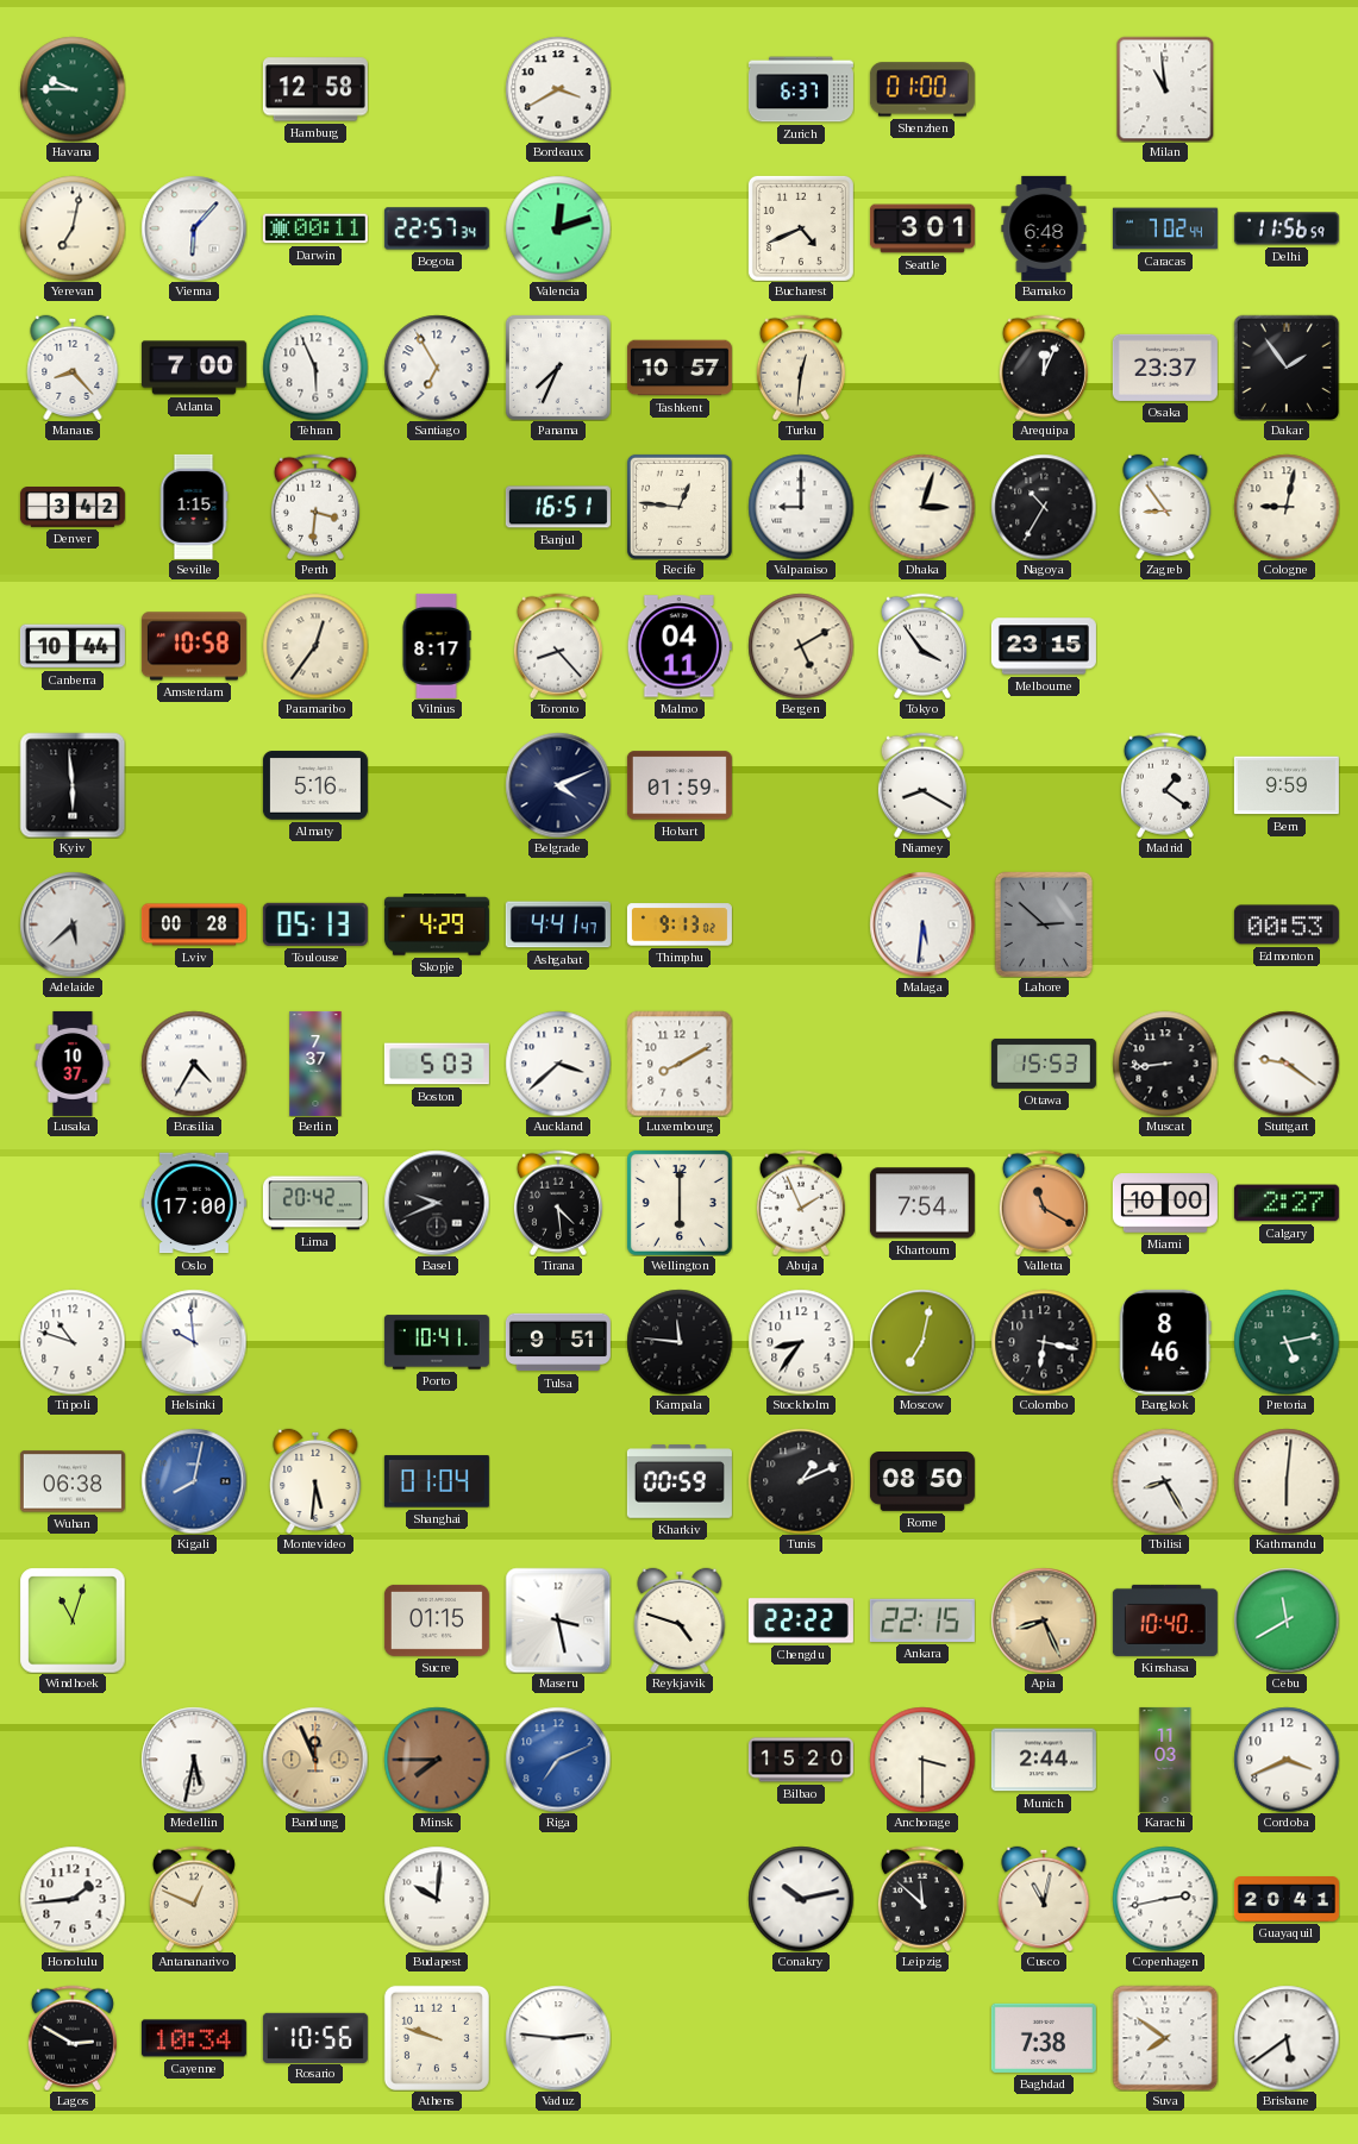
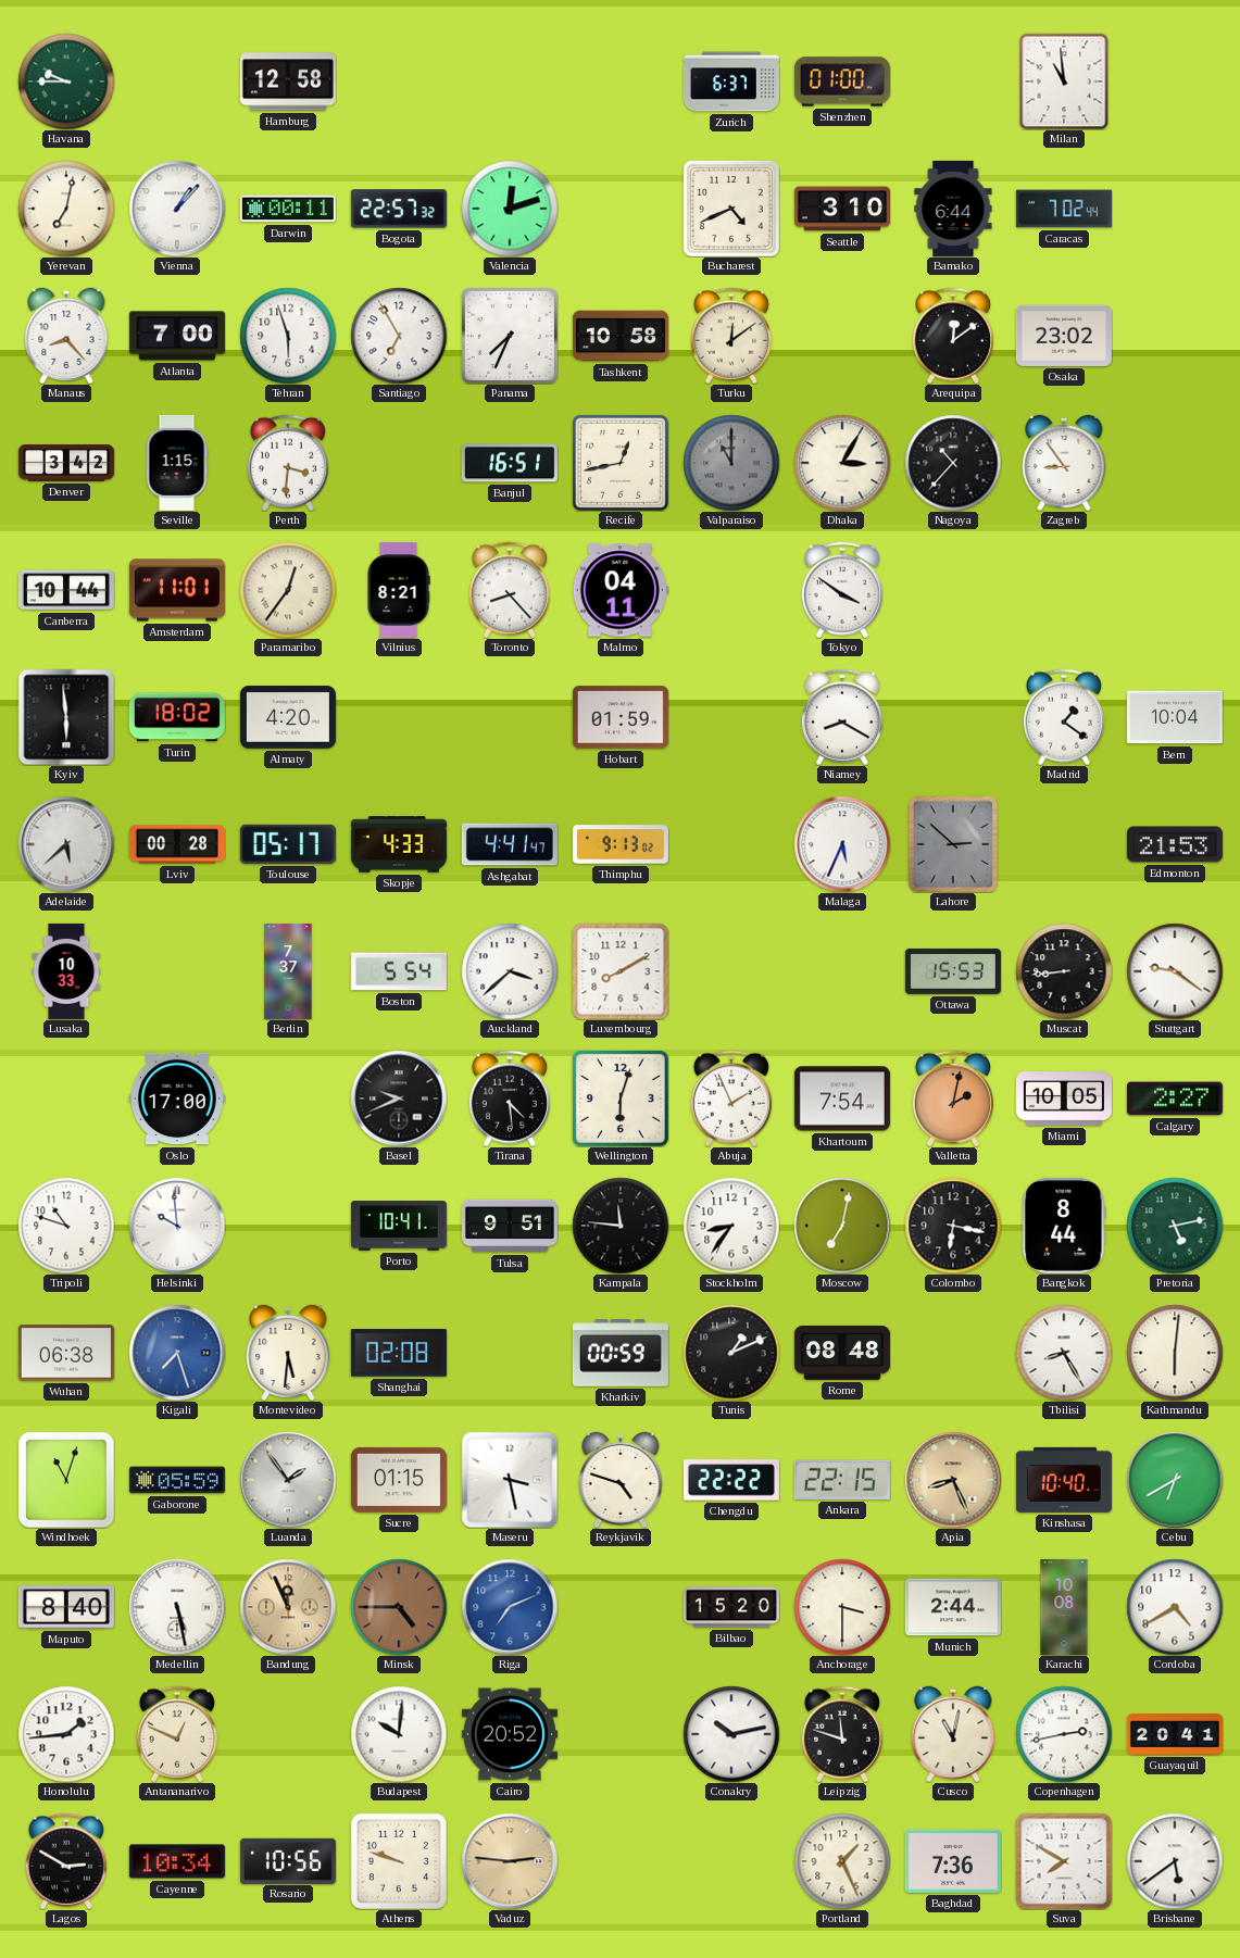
Bordeaux: 3:40 -> none (558, 89)
Vienna: 6:07 -> 1:07 (177, 209)
Bogota: 22:57:34 -> 22:57:32 (399, 209)
Seattle: 3:01 -> 3:10 (842, 209)
Bamako: 6:48 -> 6:44 (953, 209)
Delhi: 11:56 -> none (1287, 228)
Tehran: 5:56 -> 5:57 (288, 336)
Tashkent: 10:57 -> 10:58 (621, 336)
Turku: 12:31 -> 12:09 (731, 336)
Arequipa: 12:04 -> 12:09 (953, 336)
Osaka: 23:37 -> 23:02 (1064, 336)
Dakar: 1:54 -> none (1287, 368)
Recife: 12:46 -> 12:43 (621, 463)
Valparaiso: 9:00 -> 11:00 (731, 463)
Valparaiso dial: white -> grey (731, 463)
Dhaka: 3:03 -> 3:05 (842, 463)
Nagoya: 10:35 -> 10:37 (953, 463)
Cologne: 9:02 -> none (1287, 507)
Amsterdam: 10:58 -> 11:01 (177, 590)
Vilnius: 8:17 -> 8:21 (399, 590)
Bergen: 5:10 -> none (801, 646)
Tokyo: 3:54 -> 3:51 (842, 590)
Melbourne: 23:15 -> none (1044, 646)
Turin: none -> 18:02 (177, 717)
Almaty: 5:16 -> 4:20 (288, 717)
Belgrade: 4:11 -> none (558, 785)
Bern: 9:59 -> 10:04 (1175, 717)
Toulouse: 05:13 -> 05:17 (288, 844)
Skopje: 4:29 -> 4:33 (399, 844)
Malaga: 5:31 -> 5:34 (842, 844)
Edmonton: 00:53 -> 21:53 (1175, 844)
Lusaka: 10:37 -> 10:33 (66, 971)
Brasilia: 4:35 -> none (194, 1064)
Boston: 5:03 -> 5:54 (399, 971)
Lima: 20:42 -> none (315, 1203)
Wellington: 6:00 -> 6:03 (621, 1099)
Valletta: 11:20 -> 2:02 (953, 1099)
Miami: 10:00 -> 10:05 (1064, 1099)
Bangkok: 8:46 -> 8:44 (1064, 1226)
Kigali: 8:02 -> 7:27 (177, 1353)
Shanghai: 01:04 -> 02:08 (399, 1353)
Rome: 08:50 -> 08:48 (842, 1354)
Gaborone: none -> 05:59 (177, 1480)
Luanda: none -> 1:54 (288, 1480)
Cebu: 11:40 -> 6:40 (1175, 1480)
Maputo: none -> 8:40 (66, 1607)
Medellin: 5:32 -> 5:28 (177, 1607)
Minsk: 7:45 -> 4:45 (399, 1607)
Karachi: 11:03 -> 10:08 (1064, 1607)
Cordoba: 3:41 -> 4:40 (1175, 1607)
Cairo: none -> 20:52 (510, 1734)
Leipzig: 11:52 -> 11:48 (842, 1734)
Vaduz dial: white -> champagne (510, 1861)
Portland: none -> 1:26 (842, 1861)
Baghdad: 7:38 -> 7:36 (953, 1861)
Suva: 7:51 -> 7:50 (1064, 1861)
